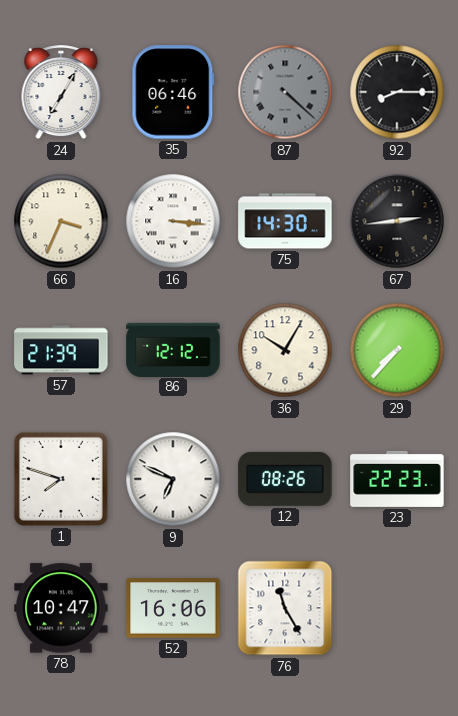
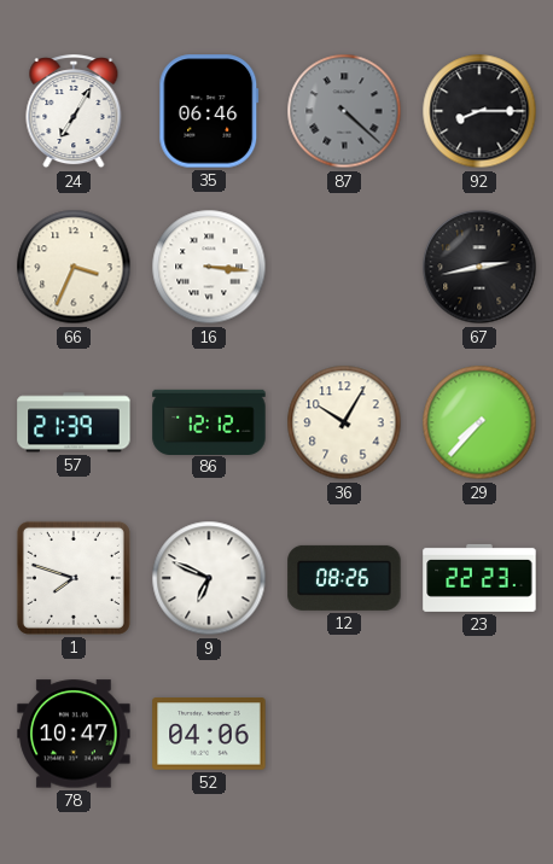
75: 14:30 -> none (285, 221)
67: 2:44 -> 2:43 (479, 267)
52: 16:06 -> 04:06 (209, 734)
76: 11:25 -> none (285, 608)
